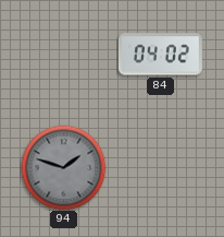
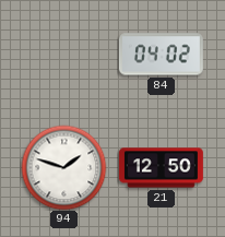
94 dial: grey -> white (63, 167)
21: none -> 12:50 (161, 168)
